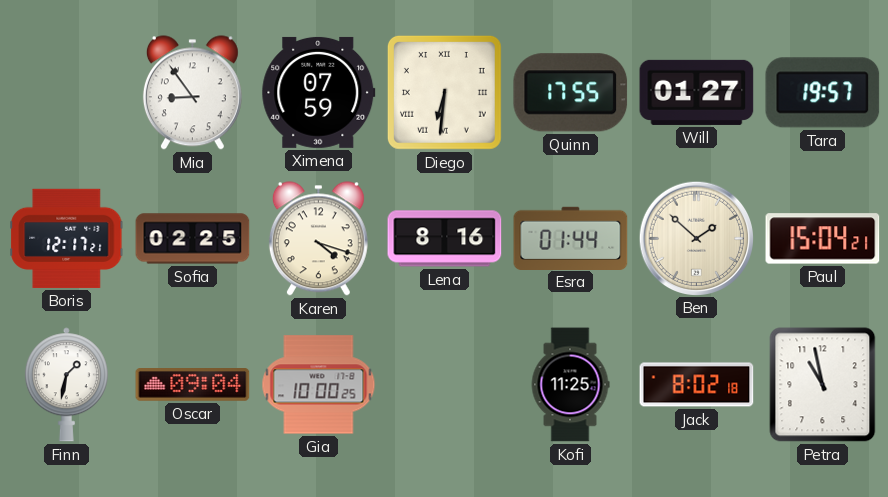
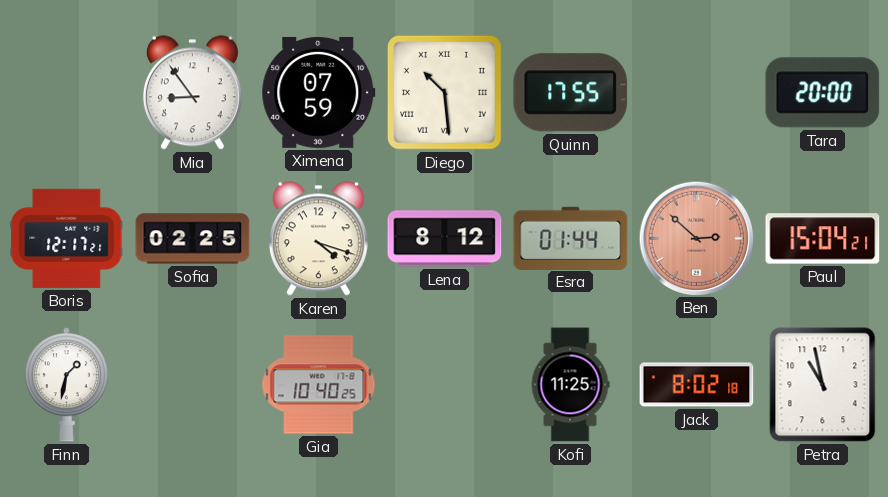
Diego: 6:31 -> 10:29 (444, 92)
Will: 01:27 -> none (697, 92)
Tara: 19:57 -> 20:00 (823, 93)
Lena: 8:16 -> 8:12 (445, 239)
Ben: 1:52 -> 2:52 (696, 238)
Ben dial: cream -> salmon (696, 238)
Oscar: 09:04 -> none (193, 385)
Gia: 10:00 -> 10:40 (319, 385)
